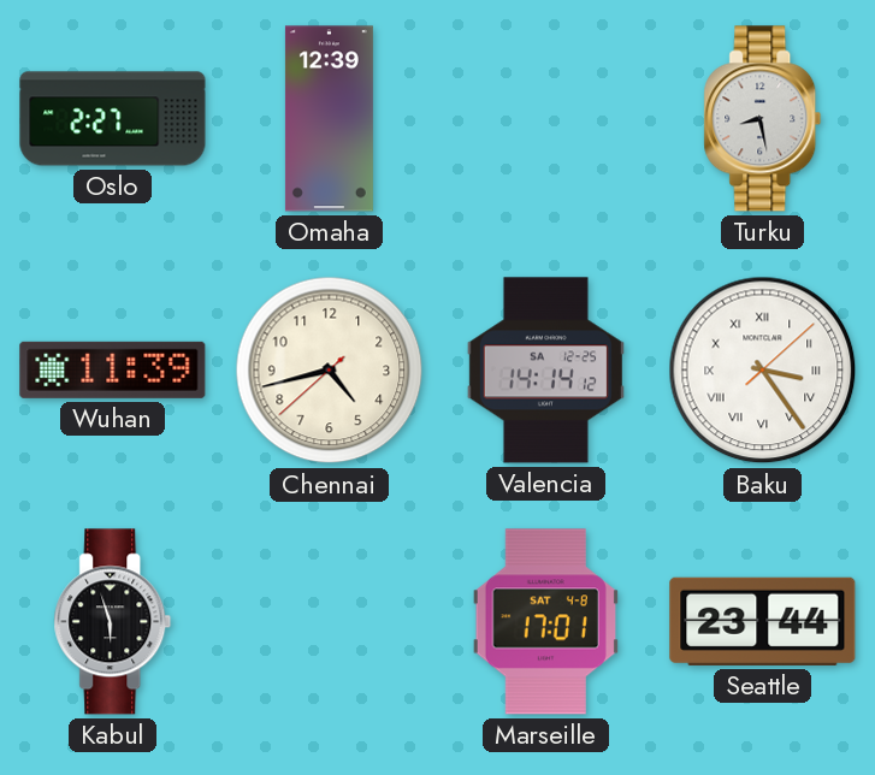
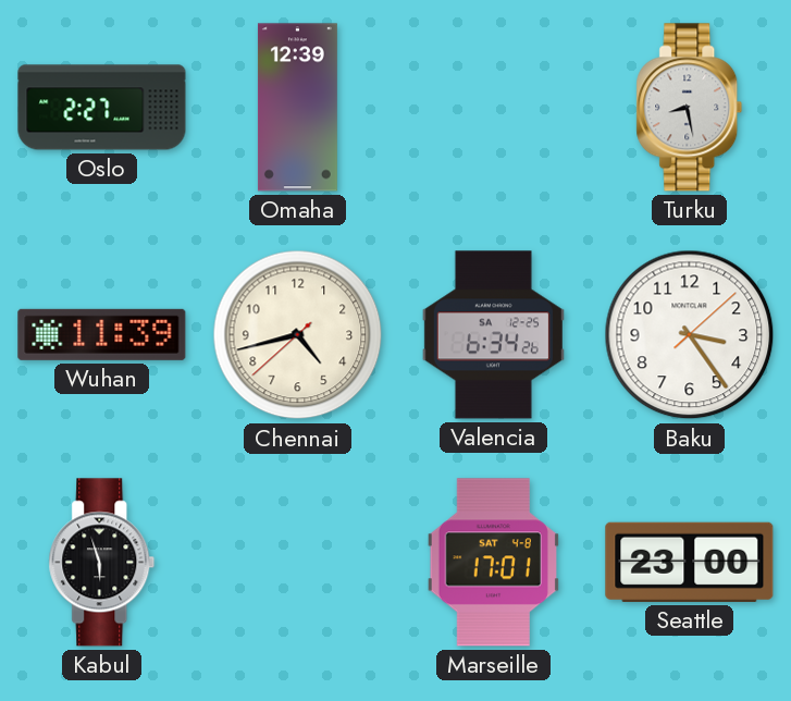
Valencia: 14:14 -> 6:34 (493, 335)
Baku numerals: Roman -> Arabic (690, 335)
Seattle: 23:44 -> 23:00 (690, 562)
